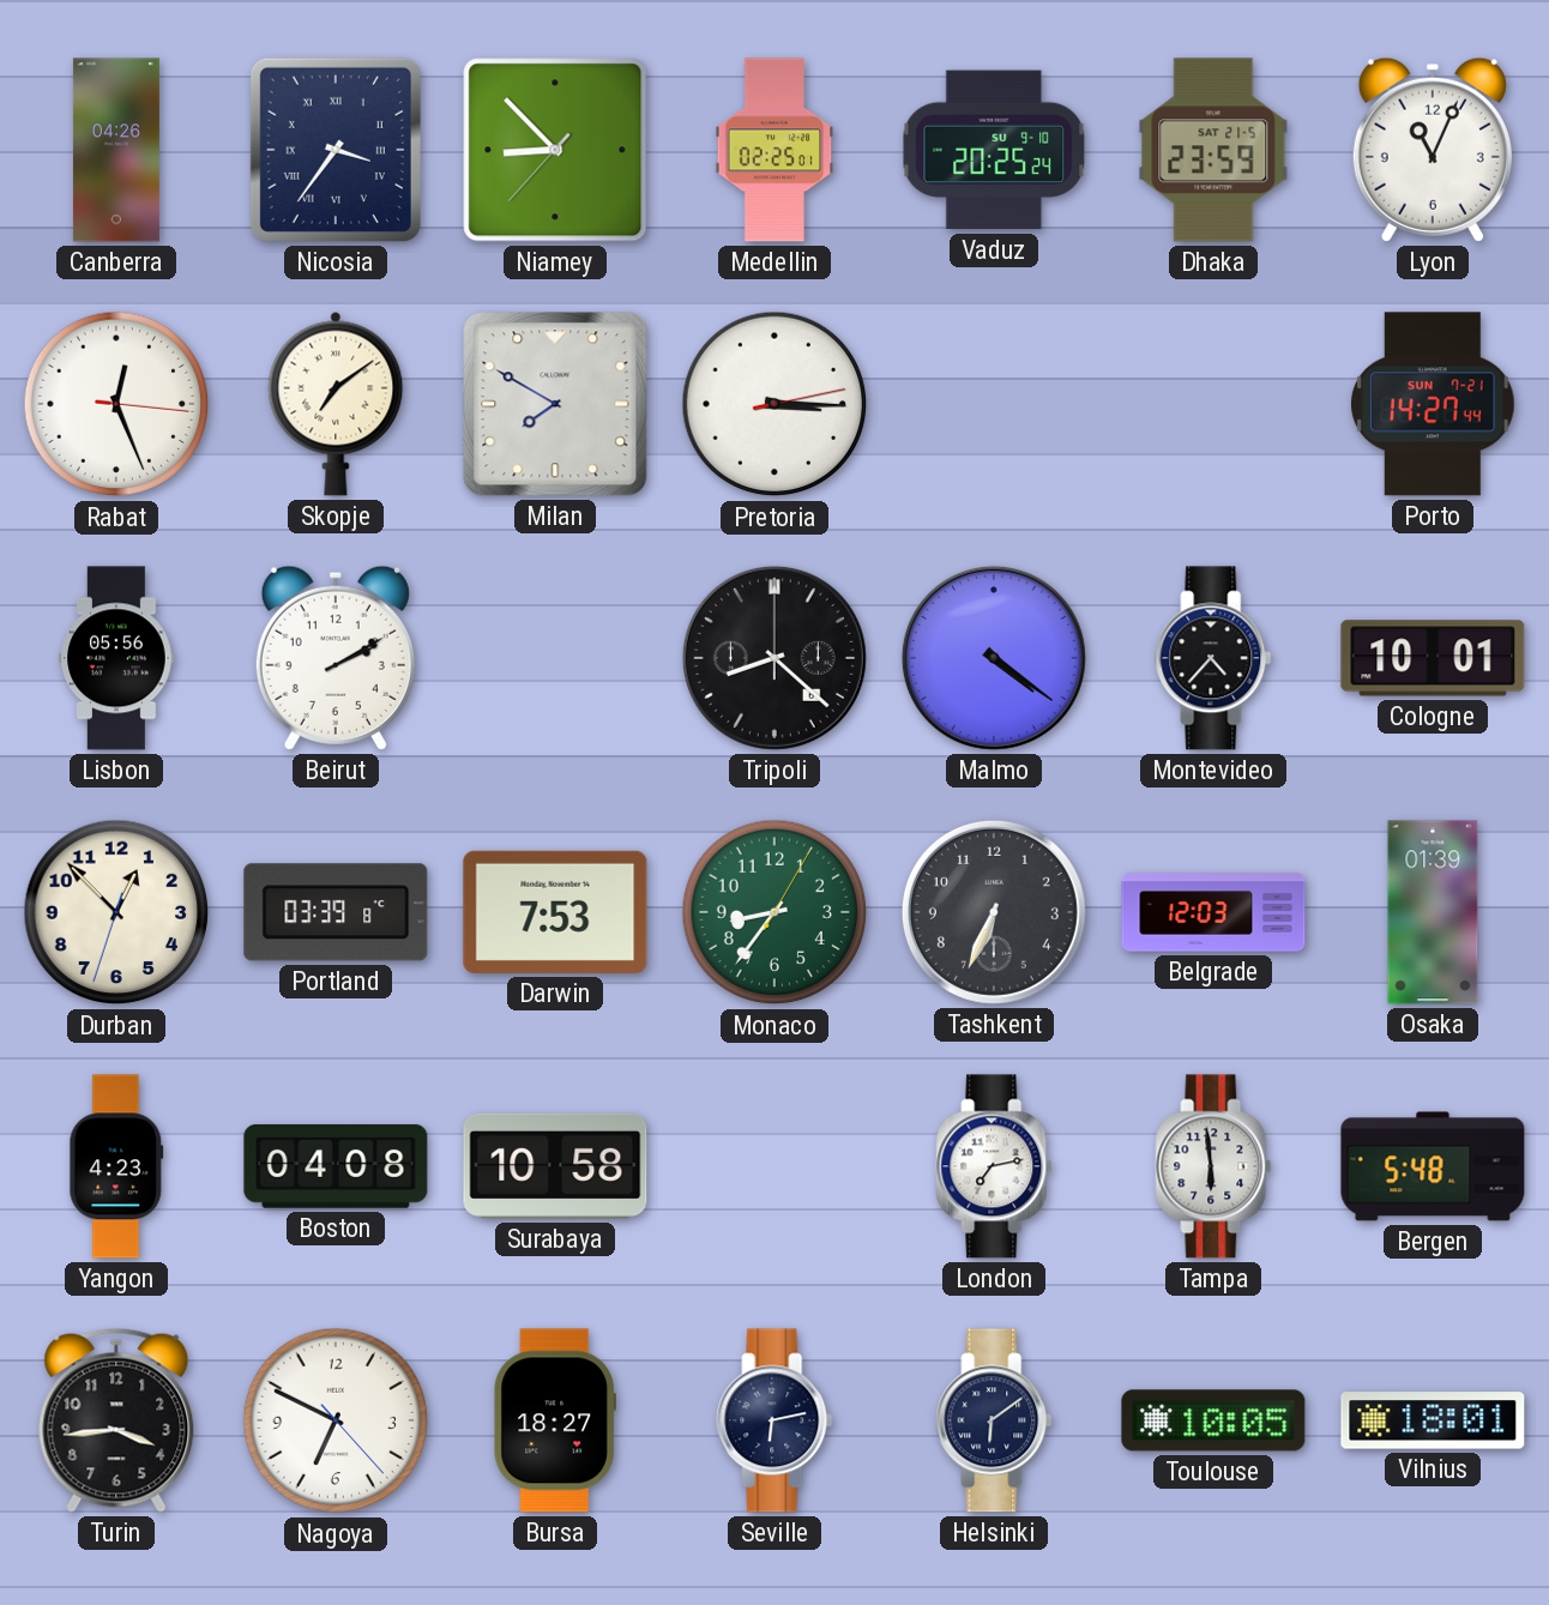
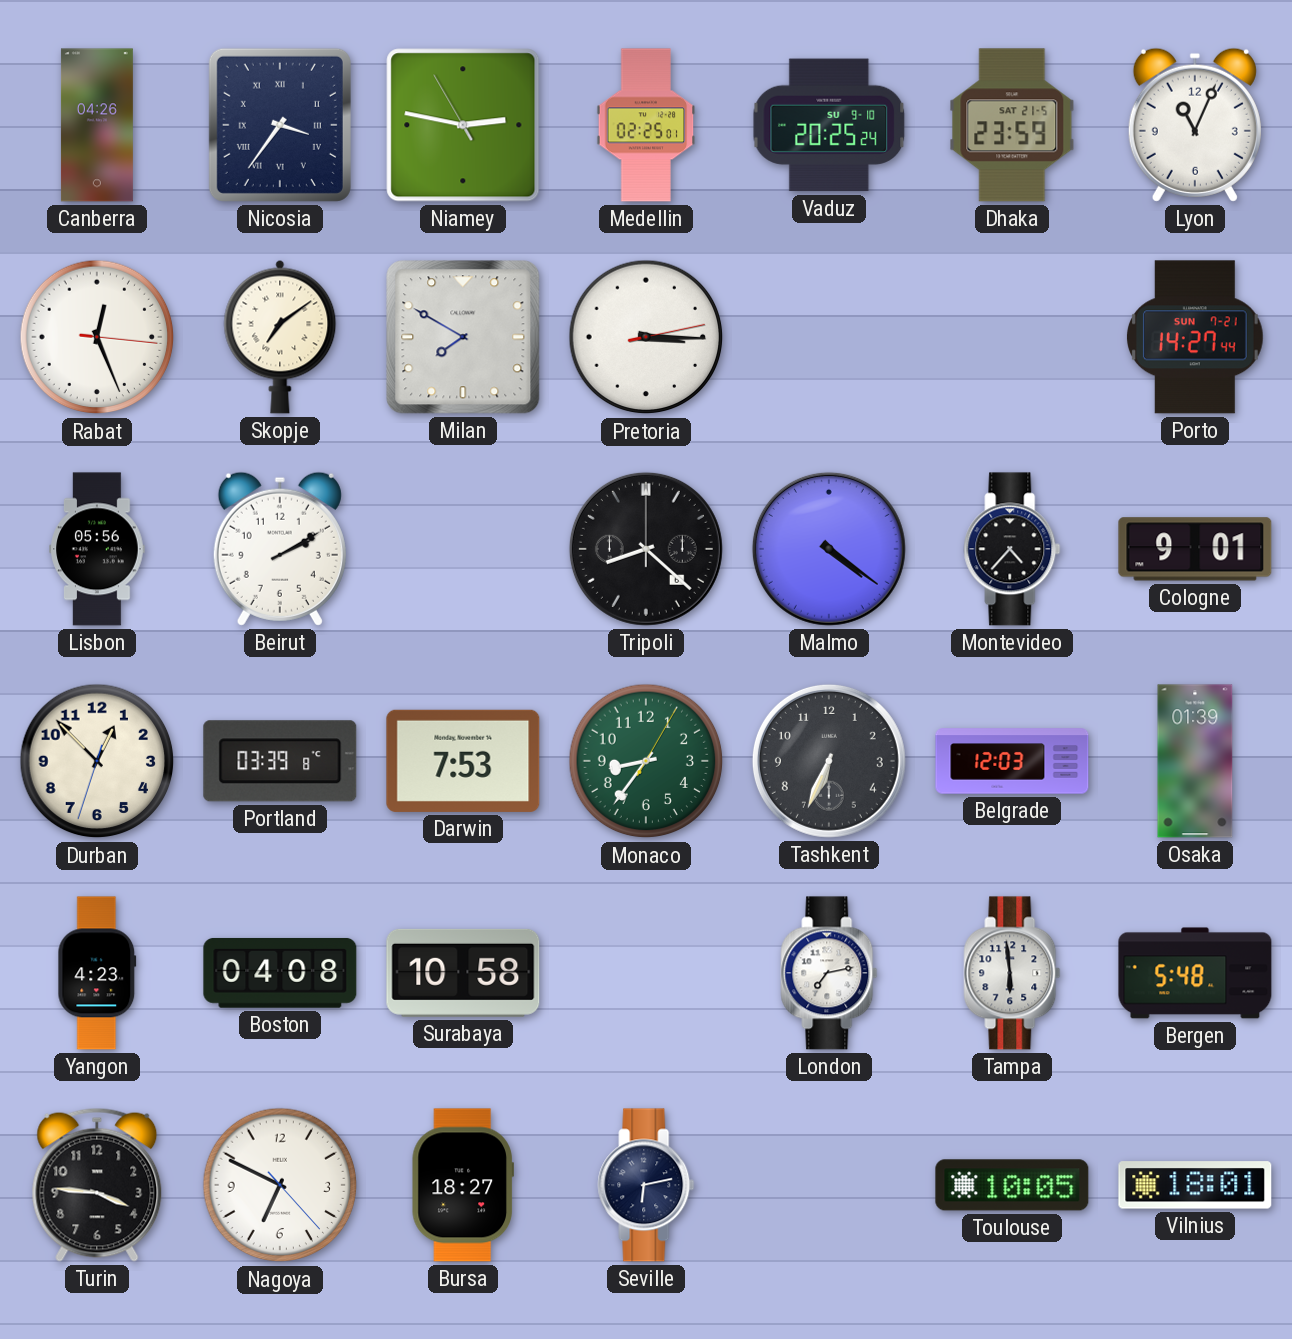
Niamey: 8:52 -> 2:46 (463, 125)
Cologne: 10:01 -> 9:01 (1195, 549)
Turin: 3:44 -> 3:46 (97, 1185)
Helsinki: 6:09 -> none (994, 1420)
